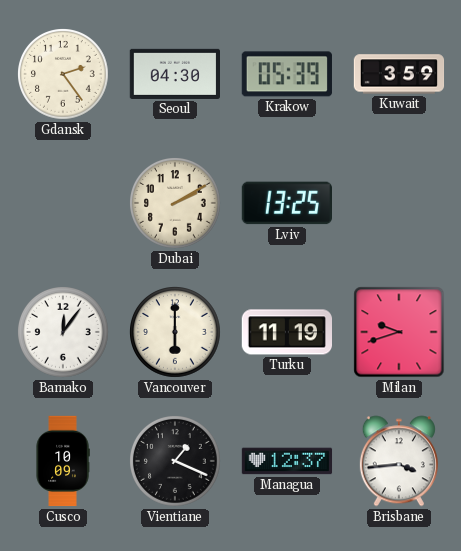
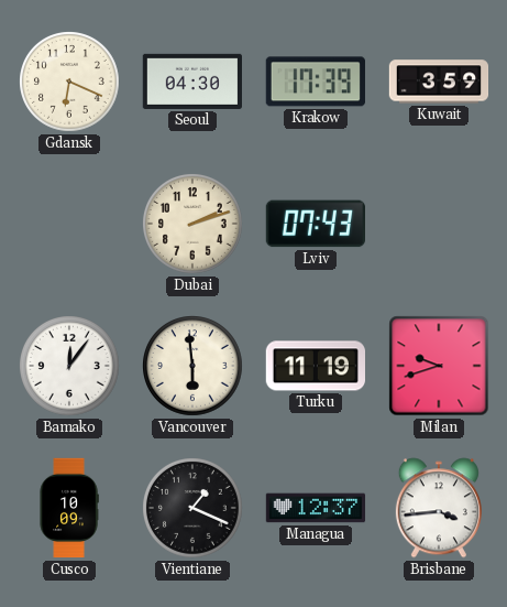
Gdansk: 2:24 -> 6:19 (70, 83)
Krakow: 05:39 -> 17:39 (316, 82)
Dubai: 2:10 -> 2:12 (194, 225)
Lviv: 13:25 -> 07:43 (315, 224)
Vancouver: 6:00 -> 5:59 (194, 367)
